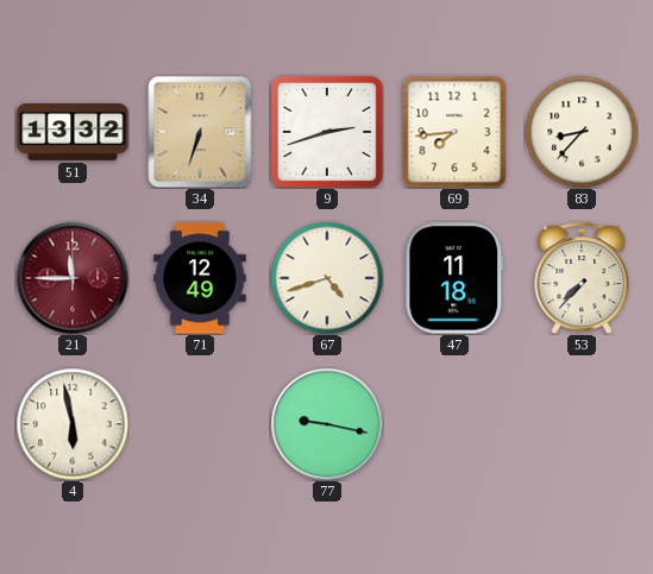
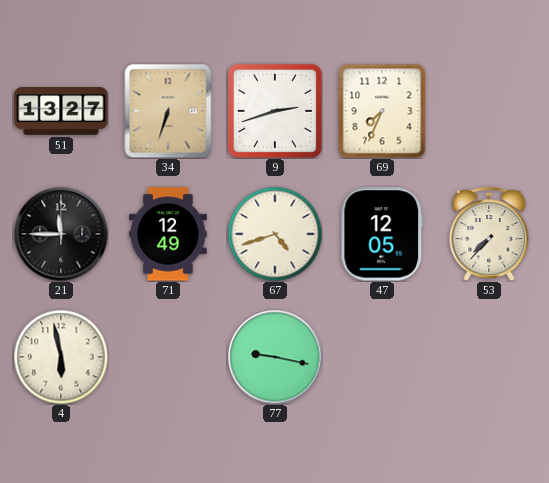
51: 13:32 -> 13:27 (61, 111)
69: 7:44 -> 7:34 (382, 111)
83: 8:37 -> none (582, 132)
21 dial: burgundy -> black (61, 234)
47: 11:18 -> 12:05 (382, 234)
